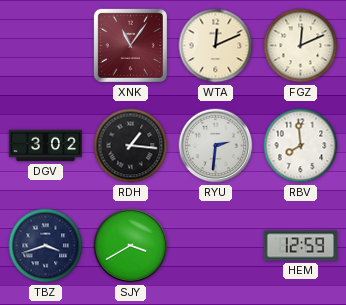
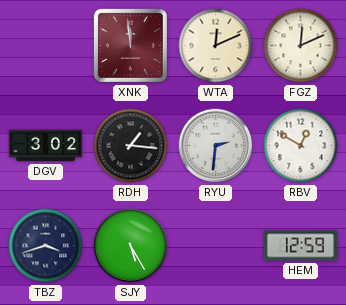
XNK: 11:06 -> 11:59 (130, 45)
RBV: 7:59 -> 12:50 (301, 146)
SJY: 3:40 -> 5:25 (131, 246)
